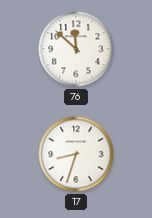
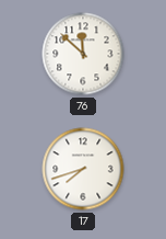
17: 8:33 -> 7:42 (83, 169)
